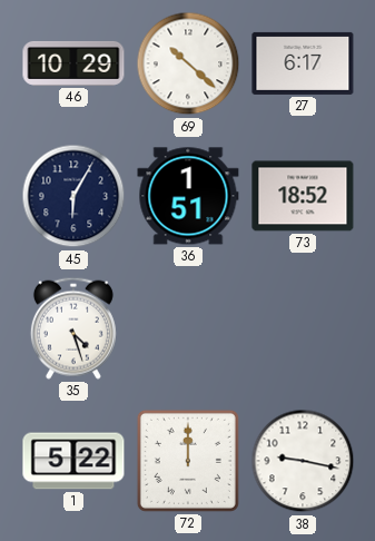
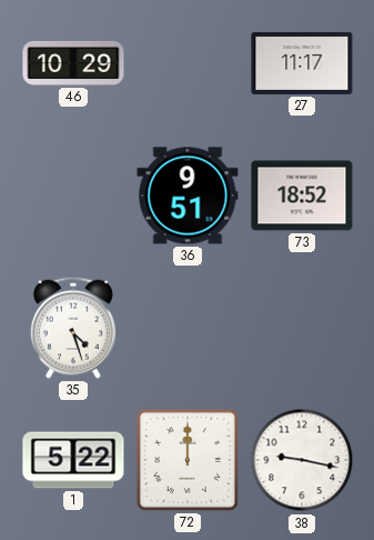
69: 10:22 -> none (188, 63)
27: 6:17 -> 11:17 (302, 63)
45: 6:05 -> none (73, 196)
36: 1:51 -> 9:51 (188, 196)
